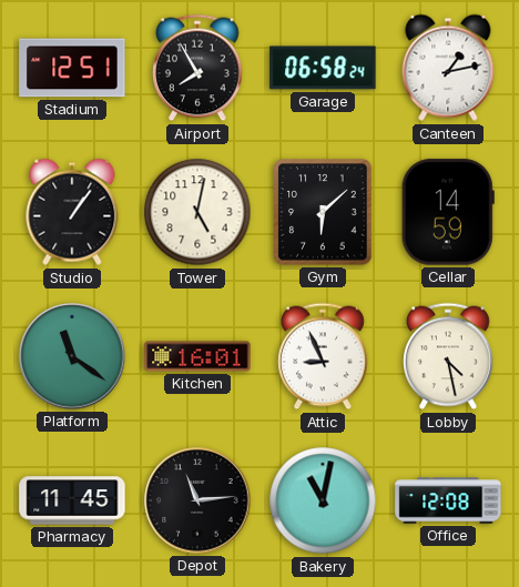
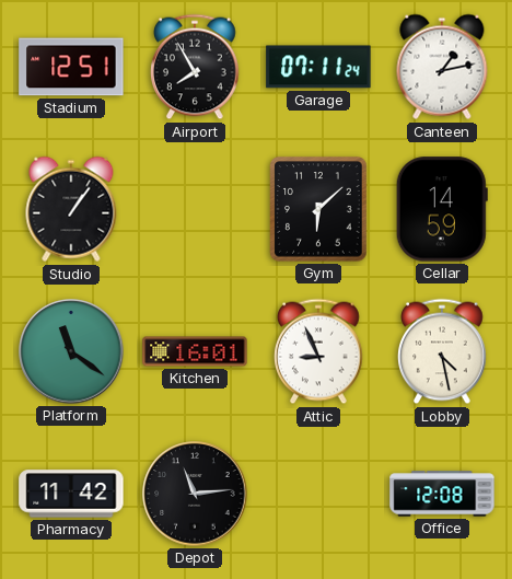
Garage: 06:58 -> 07:11 (318, 67)
Tower: 5:02 -> none (197, 212)
Pharmacy: 11:45 -> 11:42 (71, 494)
Bakery: 11:02 -> none (323, 500)
